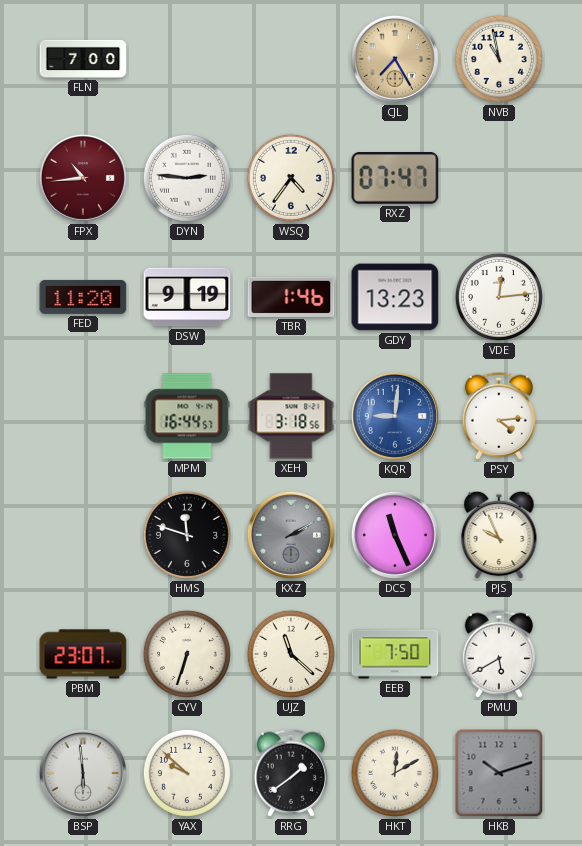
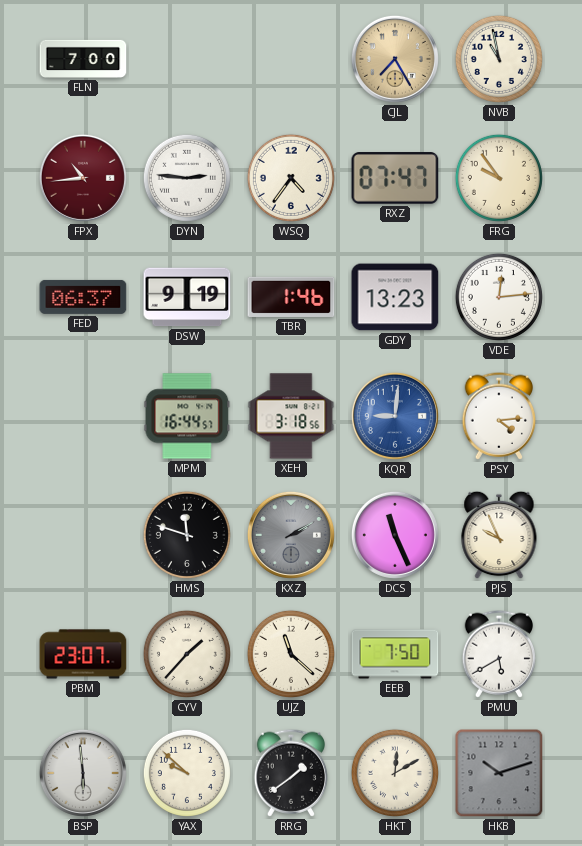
FRG: none -> 9:54 (499, 178)
FED: 11:20 -> 06:37 (83, 297)
CYV: 6:33 -> 1:37 (187, 654)
